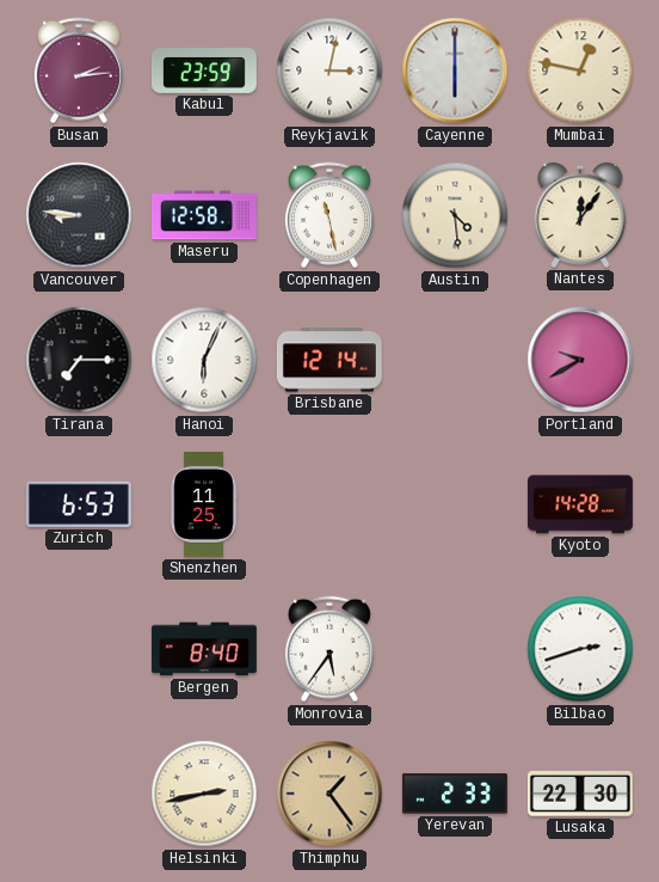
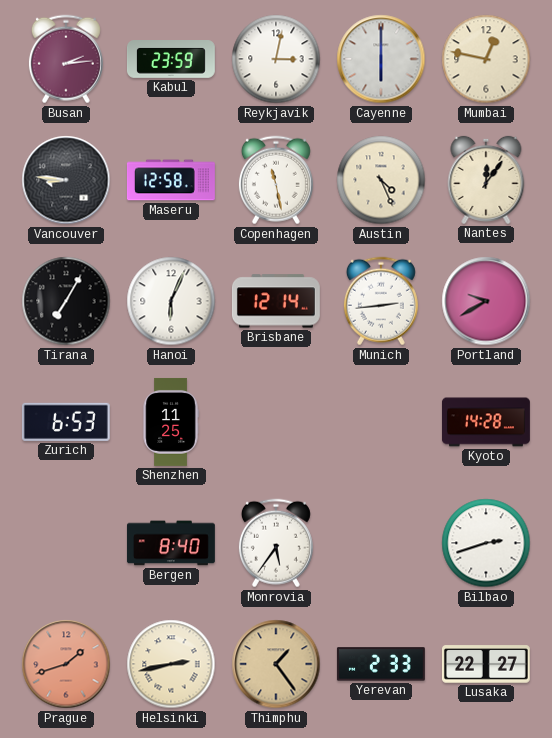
Austin: 4:29 -> 4:26 (381, 180)
Tirana: 7:15 -> 7:05 (66, 301)
Munich: none -> 2:44 (381, 301)
Prague: none -> 1:42 (66, 664)
Lusaka: 22:30 -> 22:27 (486, 664)
